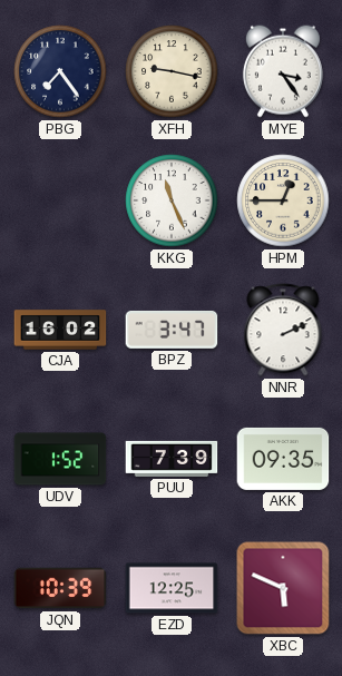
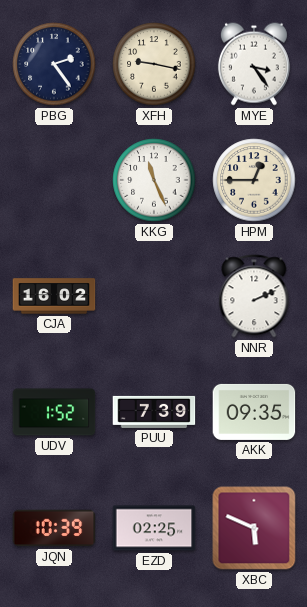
PBG: 7:24 -> 2:24 (54, 64)
BPZ: 3:47 -> none (172, 330)
EZD: 12:25 -> 02:25 (154, 528)
